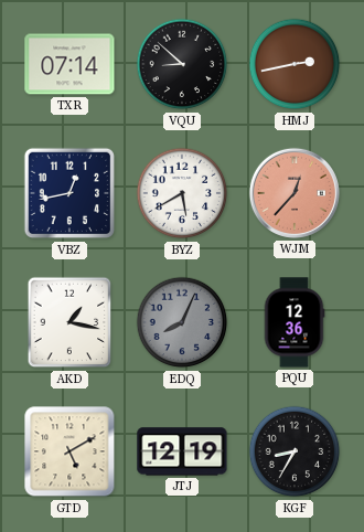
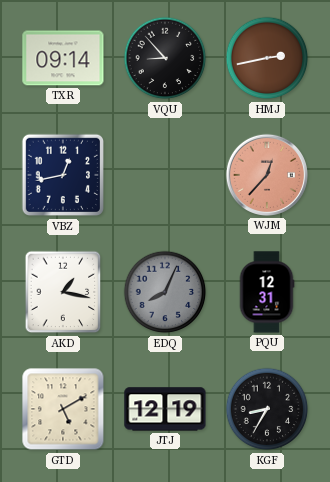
TXR: 07:14 -> 09:14 (63, 58)
VQU: 8:52 -> 8:53 (165, 58)
BYZ: 5:40 -> none (182, 193)
PQU: 12:36 -> 12:31 (267, 292)
